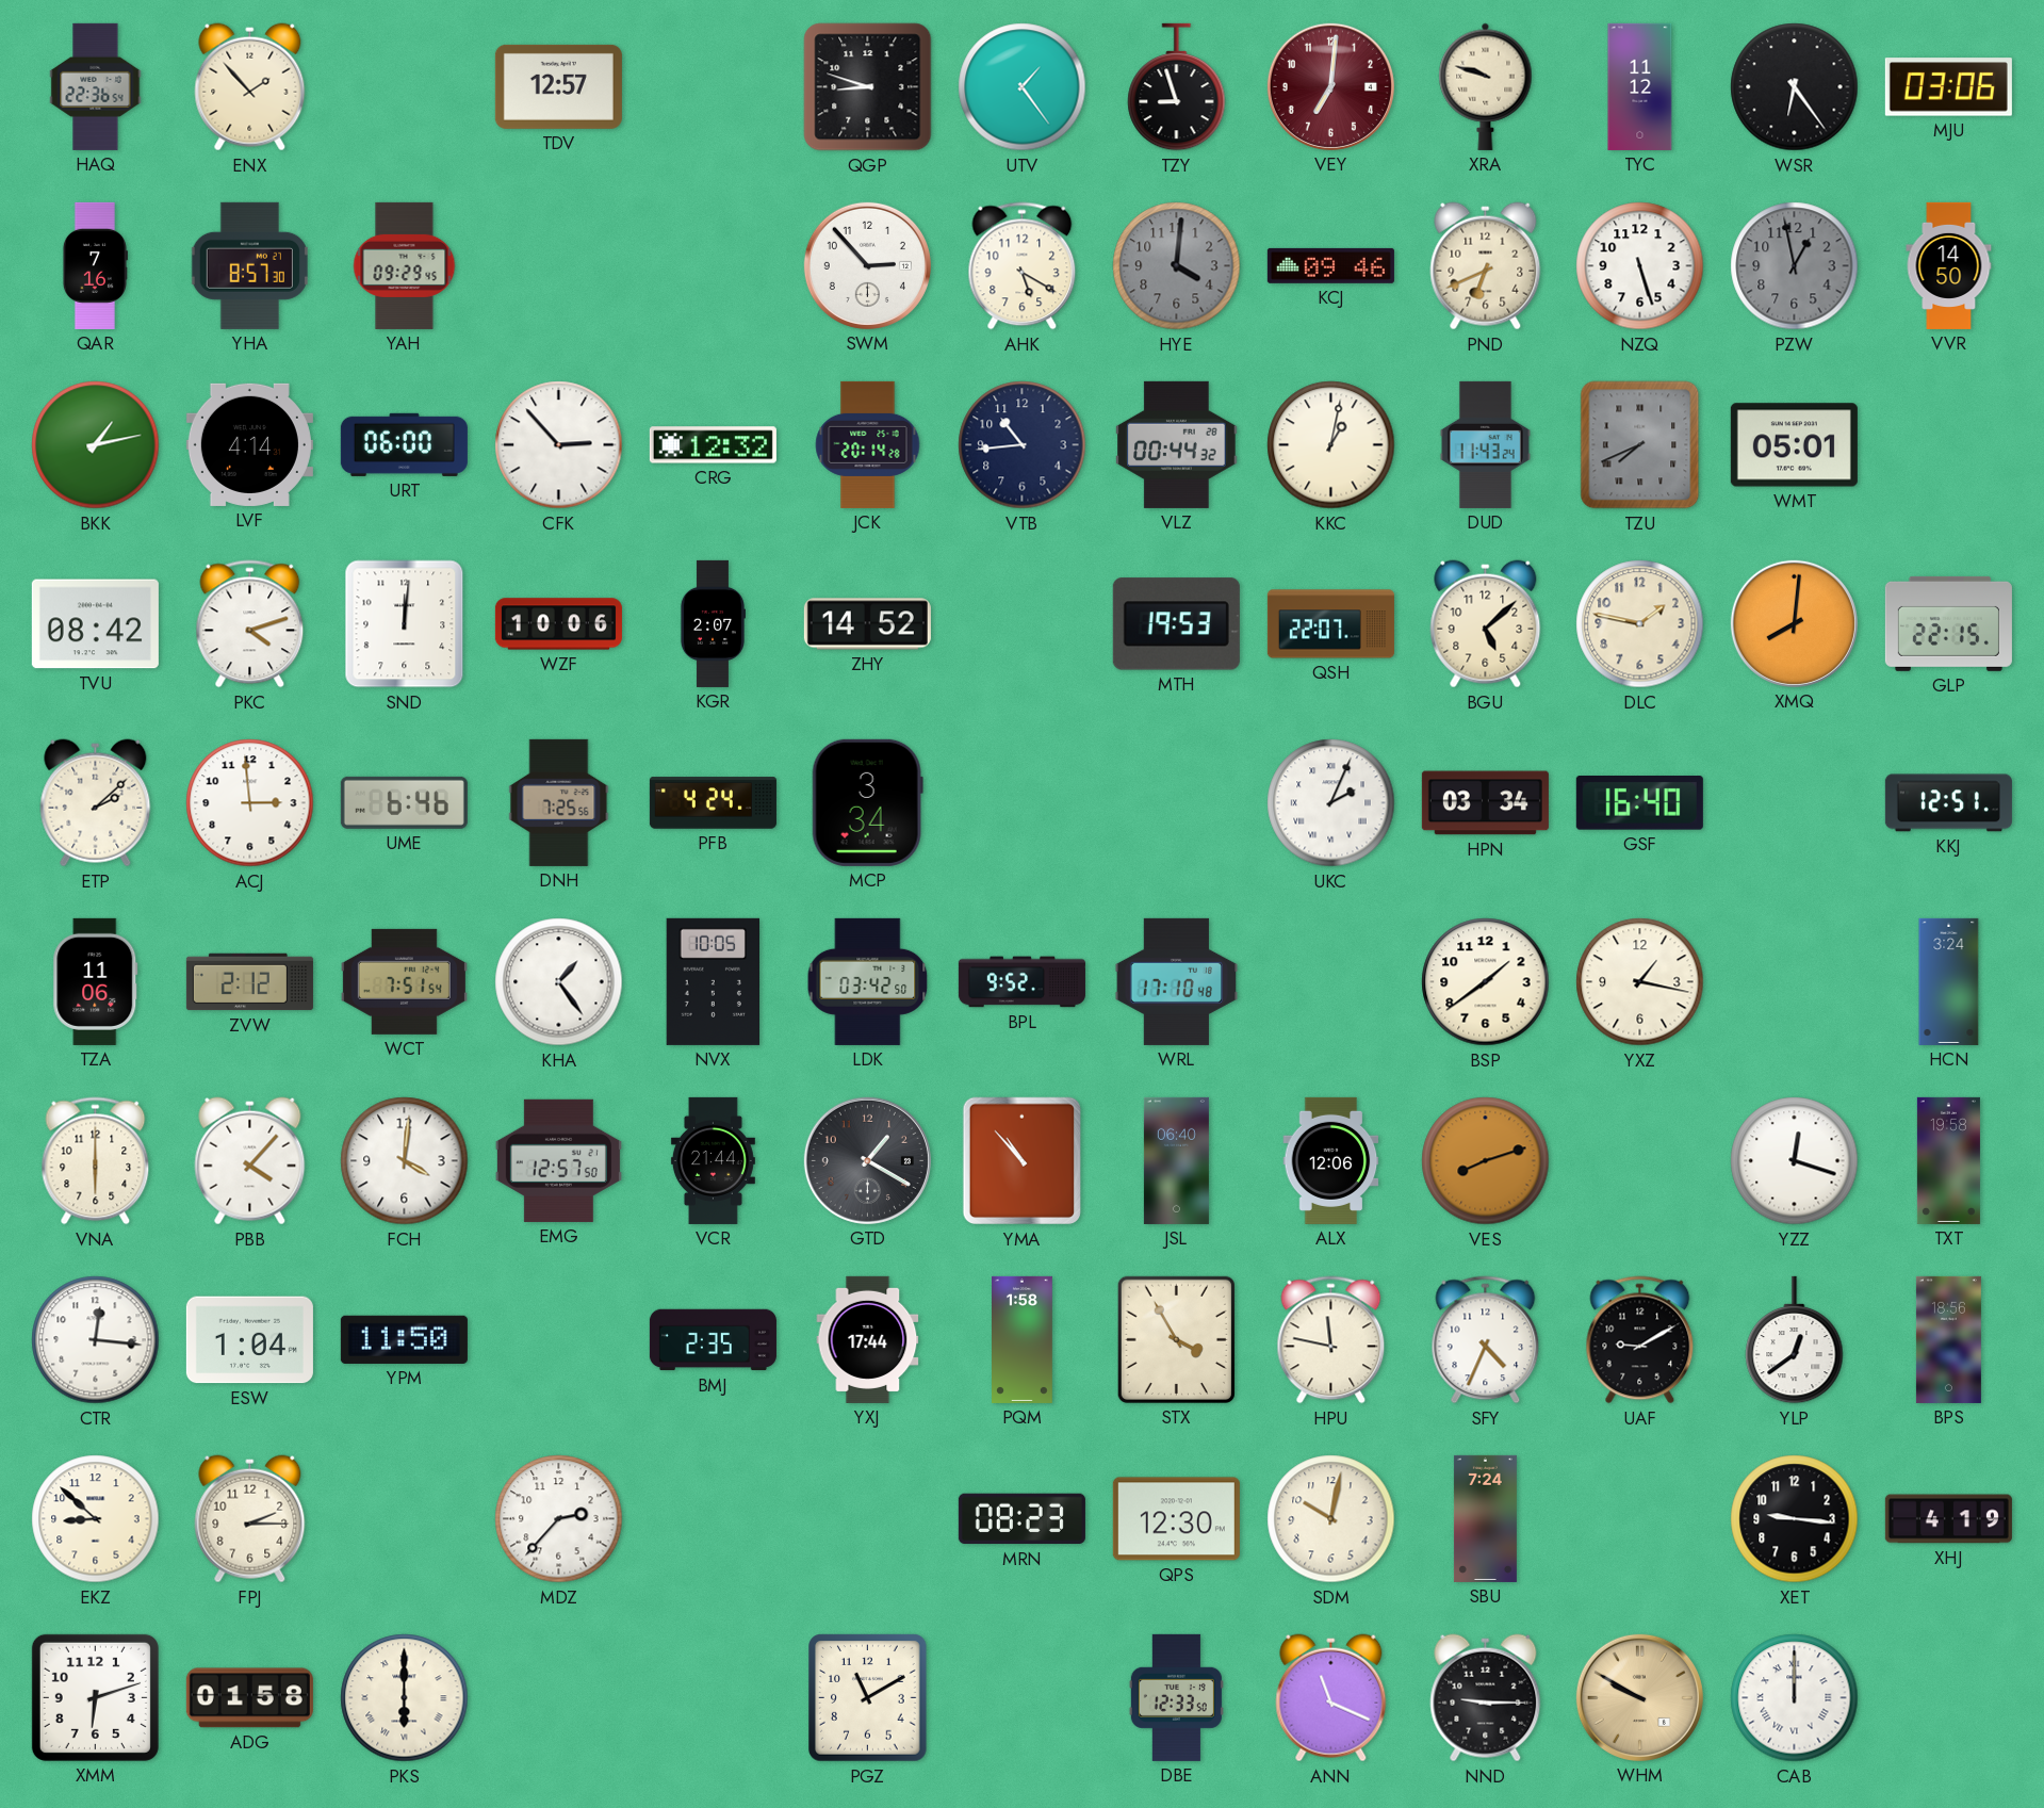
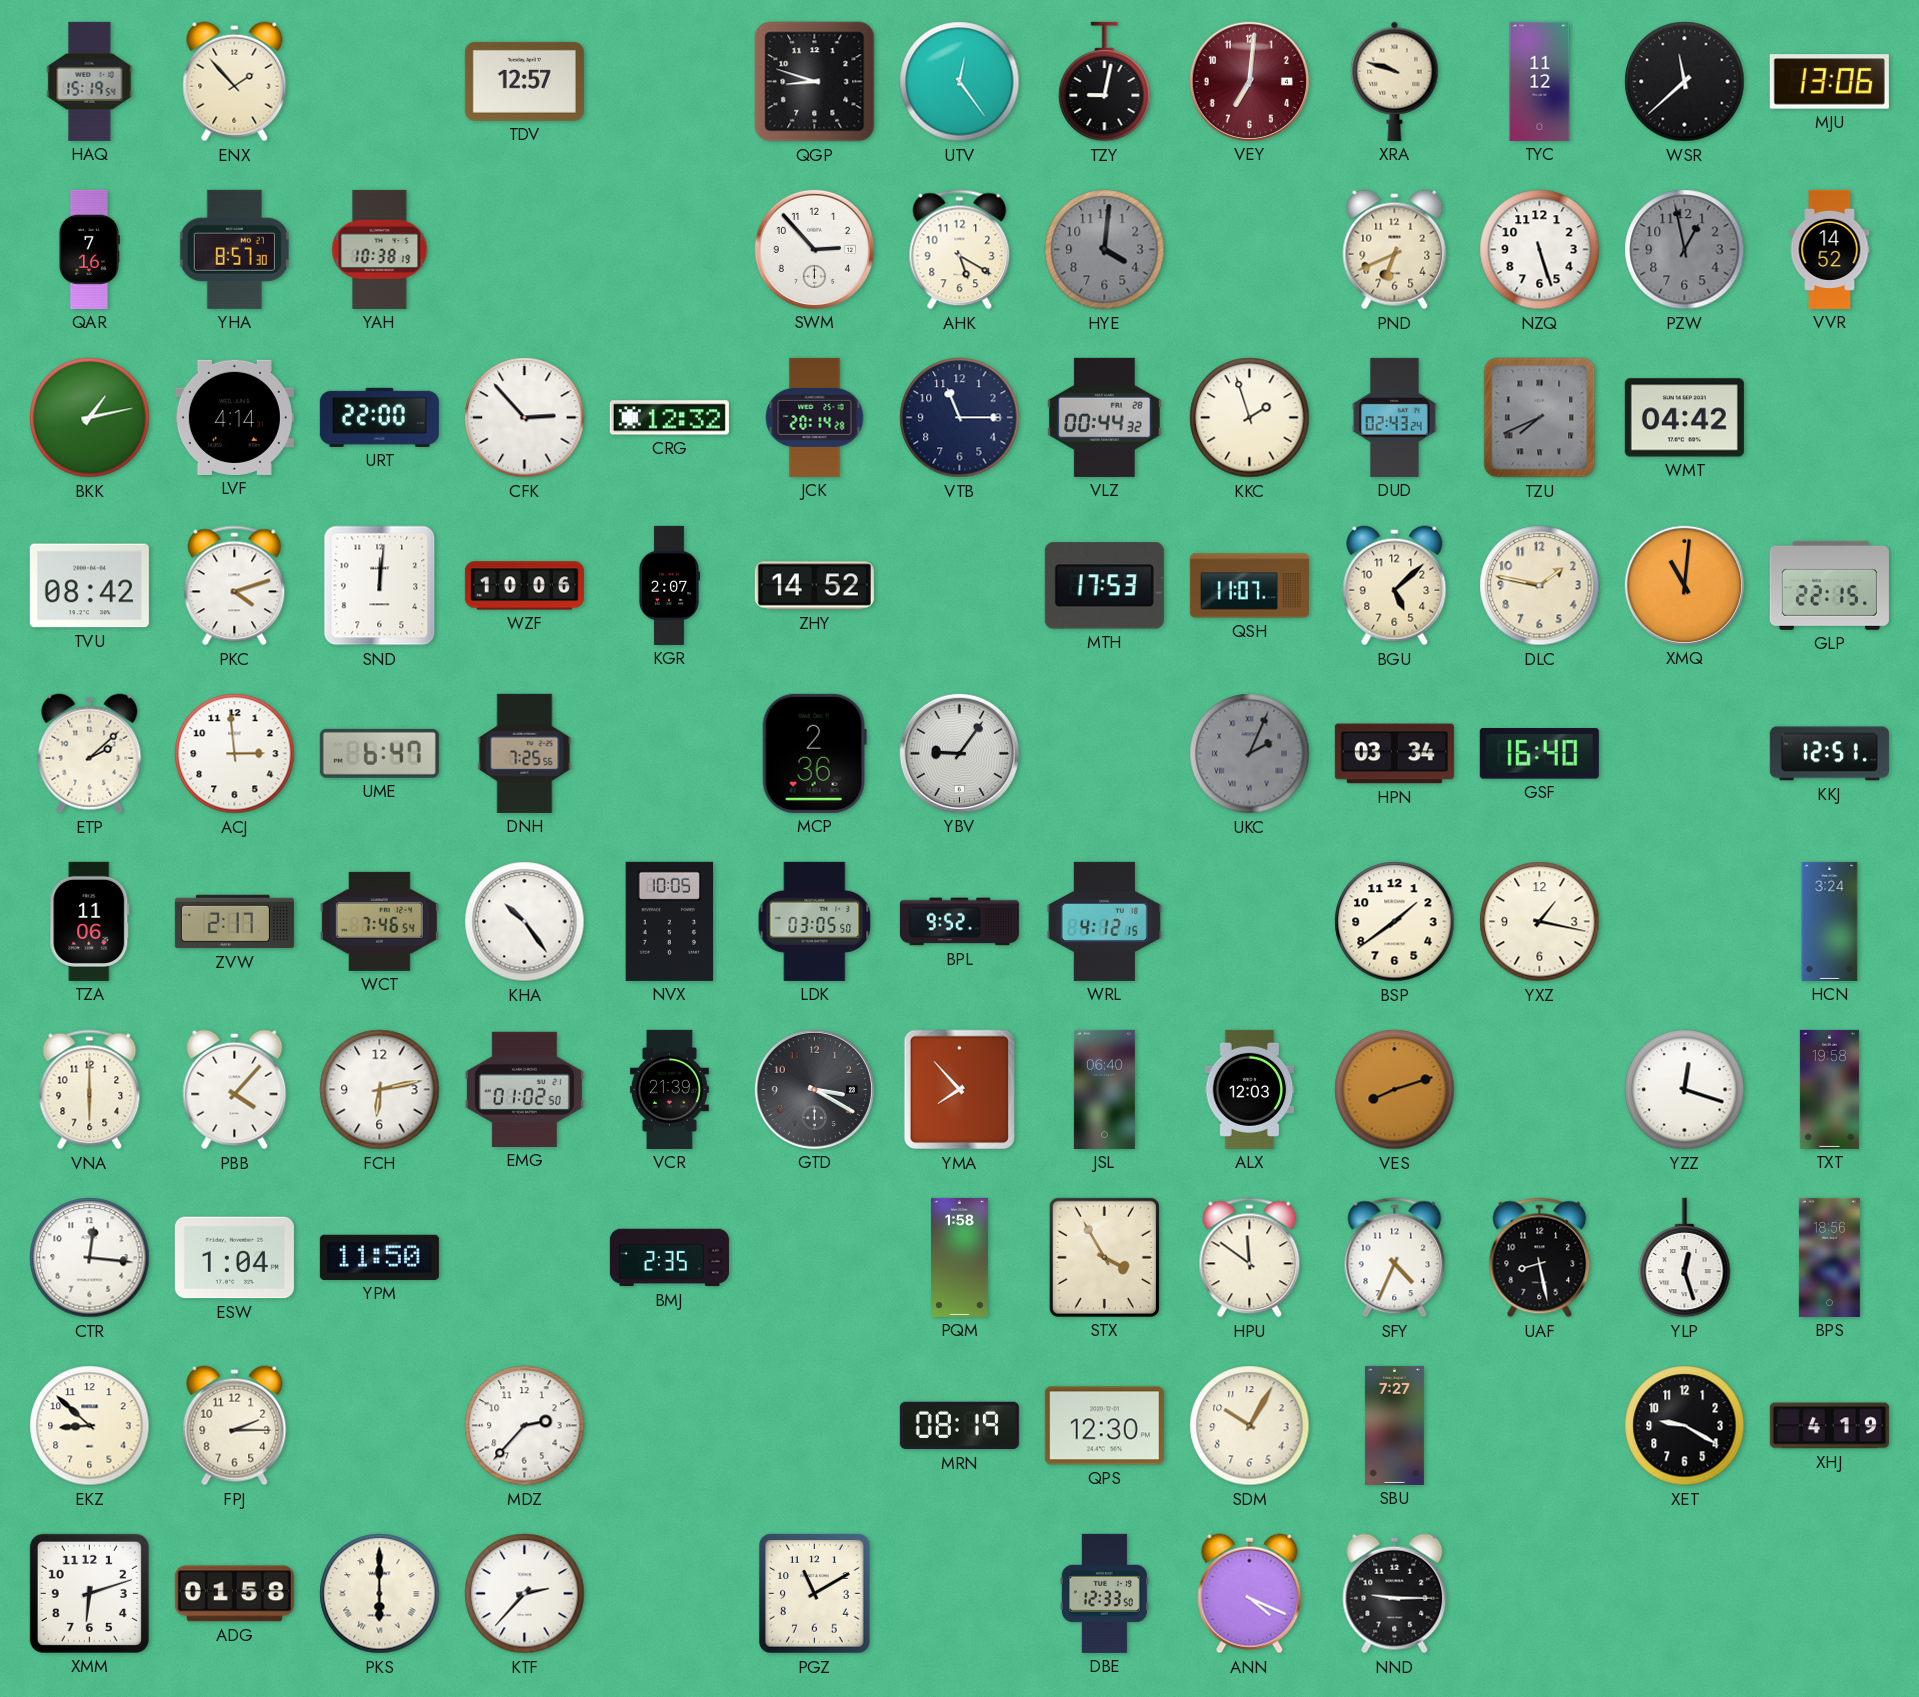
HAQ: 22:36 -> 15:19 (90, 81)
UTV: 1:24 -> 12:24 (960, 82)
TZY: 8:57 -> 9:02 (1105, 82)
WSR: 6:24 -> 11:38 (1685, 82)
MJU: 03:06 -> 13:06 (1829, 82)
YAH: 09:29 -> 10:38 (380, 249)
KCJ: 09:46 -> none (1330, 265)
VVR: 14:50 -> 14:52 (1830, 249)
URT: 06:00 -> 22:00 (379, 417)
VTB: 10:44 -> 11:15 (960, 418)
KKC: 1:02 -> 1:57 (1250, 418)
DUD: 11:43 -> 02:43 (1394, 417)
WMT: 05:01 -> 04:42 (1684, 418)
MTH: 19:53 -> 17:53 (1104, 586)
QSH: 22:07 -> 11:07 (1249, 586)
XMQ: 8:01 -> 11:01 (1684, 585)
UME: 6:46 -> 6:47 (379, 753)
PFB: 4:24 -> none (713, 803)
MCP: 3:34 -> 2:36 (814, 753)
YBV: none -> 9:06 (959, 753)
UKC dial: white -> grey (1250, 754)
ZVW: 2:12 -> 2:17 (234, 922)
WCT: 7:51 -> 7:46 (379, 921)
KHA: 1:24 -> 10:24 (525, 922)
LDK: 03:42 -> 03:05 (815, 921)
WRL: 17:10 -> 4:12 (1105, 921)
FCH: 4:01 -> 6:13 (380, 1090)
EMG: 12:57 -> 01:02 (524, 1089)
VCR: 21:44 -> 21:39 (669, 1089)
GTD: 1:20 -> 3:20 (814, 1089)
YMA: 10:53 -> 7:53 (959, 1090)
ALX: 12:06 -> 12:03 (1250, 1089)
YXJ: 17:44 -> none (868, 1339)
HPU: 11:47 -> 11:51 (1250, 1258)
UAF: 9:10 -> 8:28 (1540, 1258)
YLP: 12:39 -> 12:27 (1685, 1258)
MRN: 08:23 -> 08:19 (959, 1426)
SDM: 10:02 -> 10:05 (1250, 1426)
SBU: 7:24 -> 7:27 (1394, 1425)
XET: 9:16 -> 9:20 (1685, 1426)
KTF: none -> 2:37 (525, 1594)
ANN: 11:19 -> 4:19 (1250, 1594)
WHM: 9:50 -> none (1639, 1697)
CAB: 12:00 -> none (1795, 1698)
